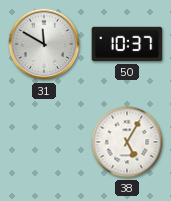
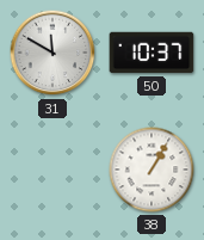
38: 5:05 -> 1:05 (152, 170)
